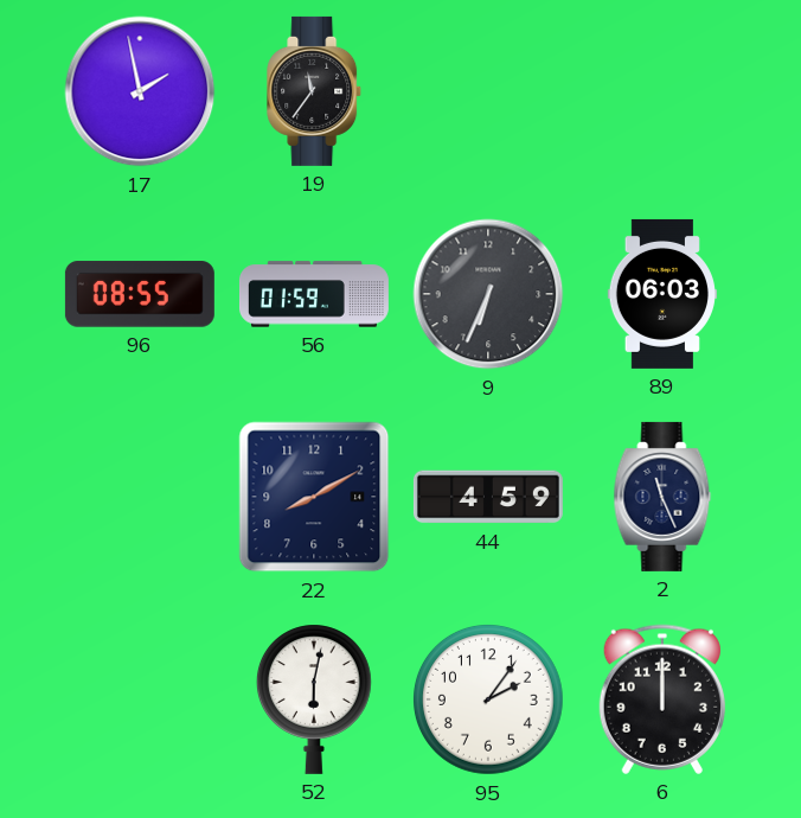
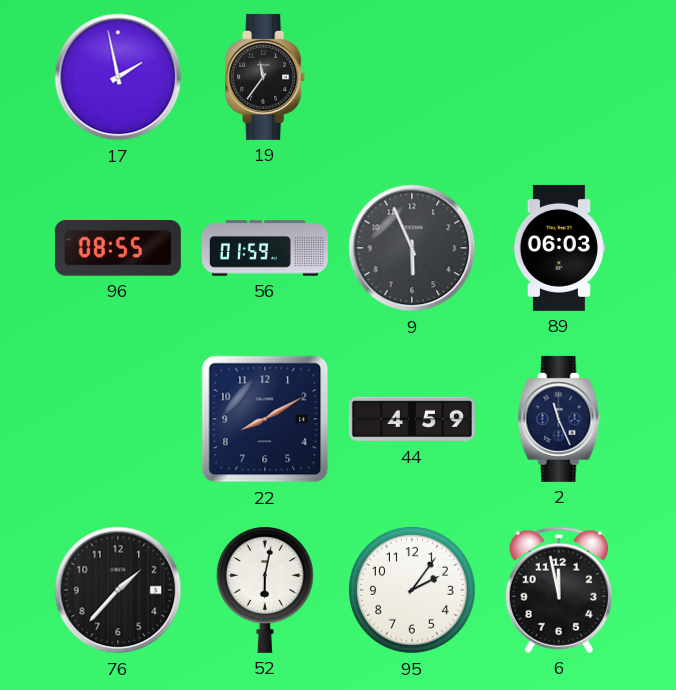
9: 6:34 -> 5:56 (412, 248)
76: none -> 1:37 (118, 590)
6: 12:00 -> 11:58 (559, 590)
